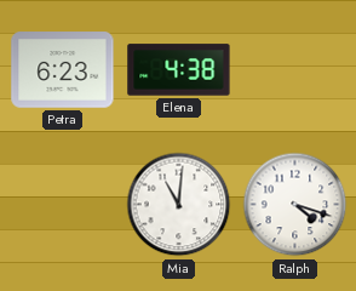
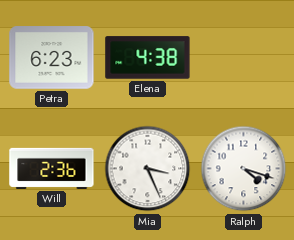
Will: none -> 2:36 (52, 168)
Mia: 11:01 -> 3:26 (148, 169)
